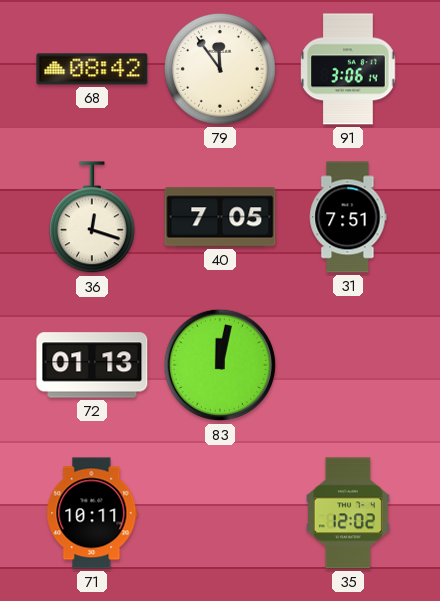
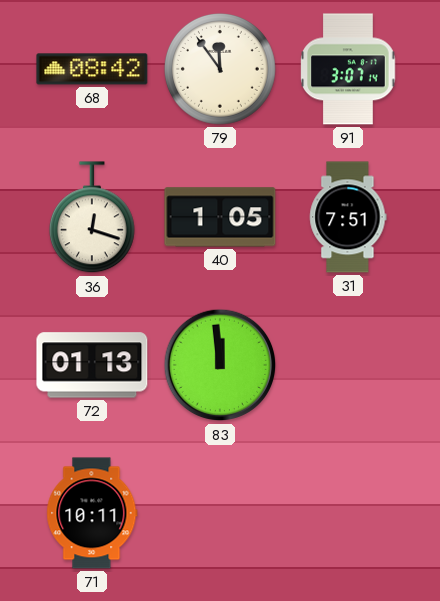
91: 3:06 -> 3:07 (348, 69)
40: 7:05 -> 1:05 (220, 217)
83: 12:02 -> 11:59 (220, 365)
35: 12:02 -> none (348, 513)
